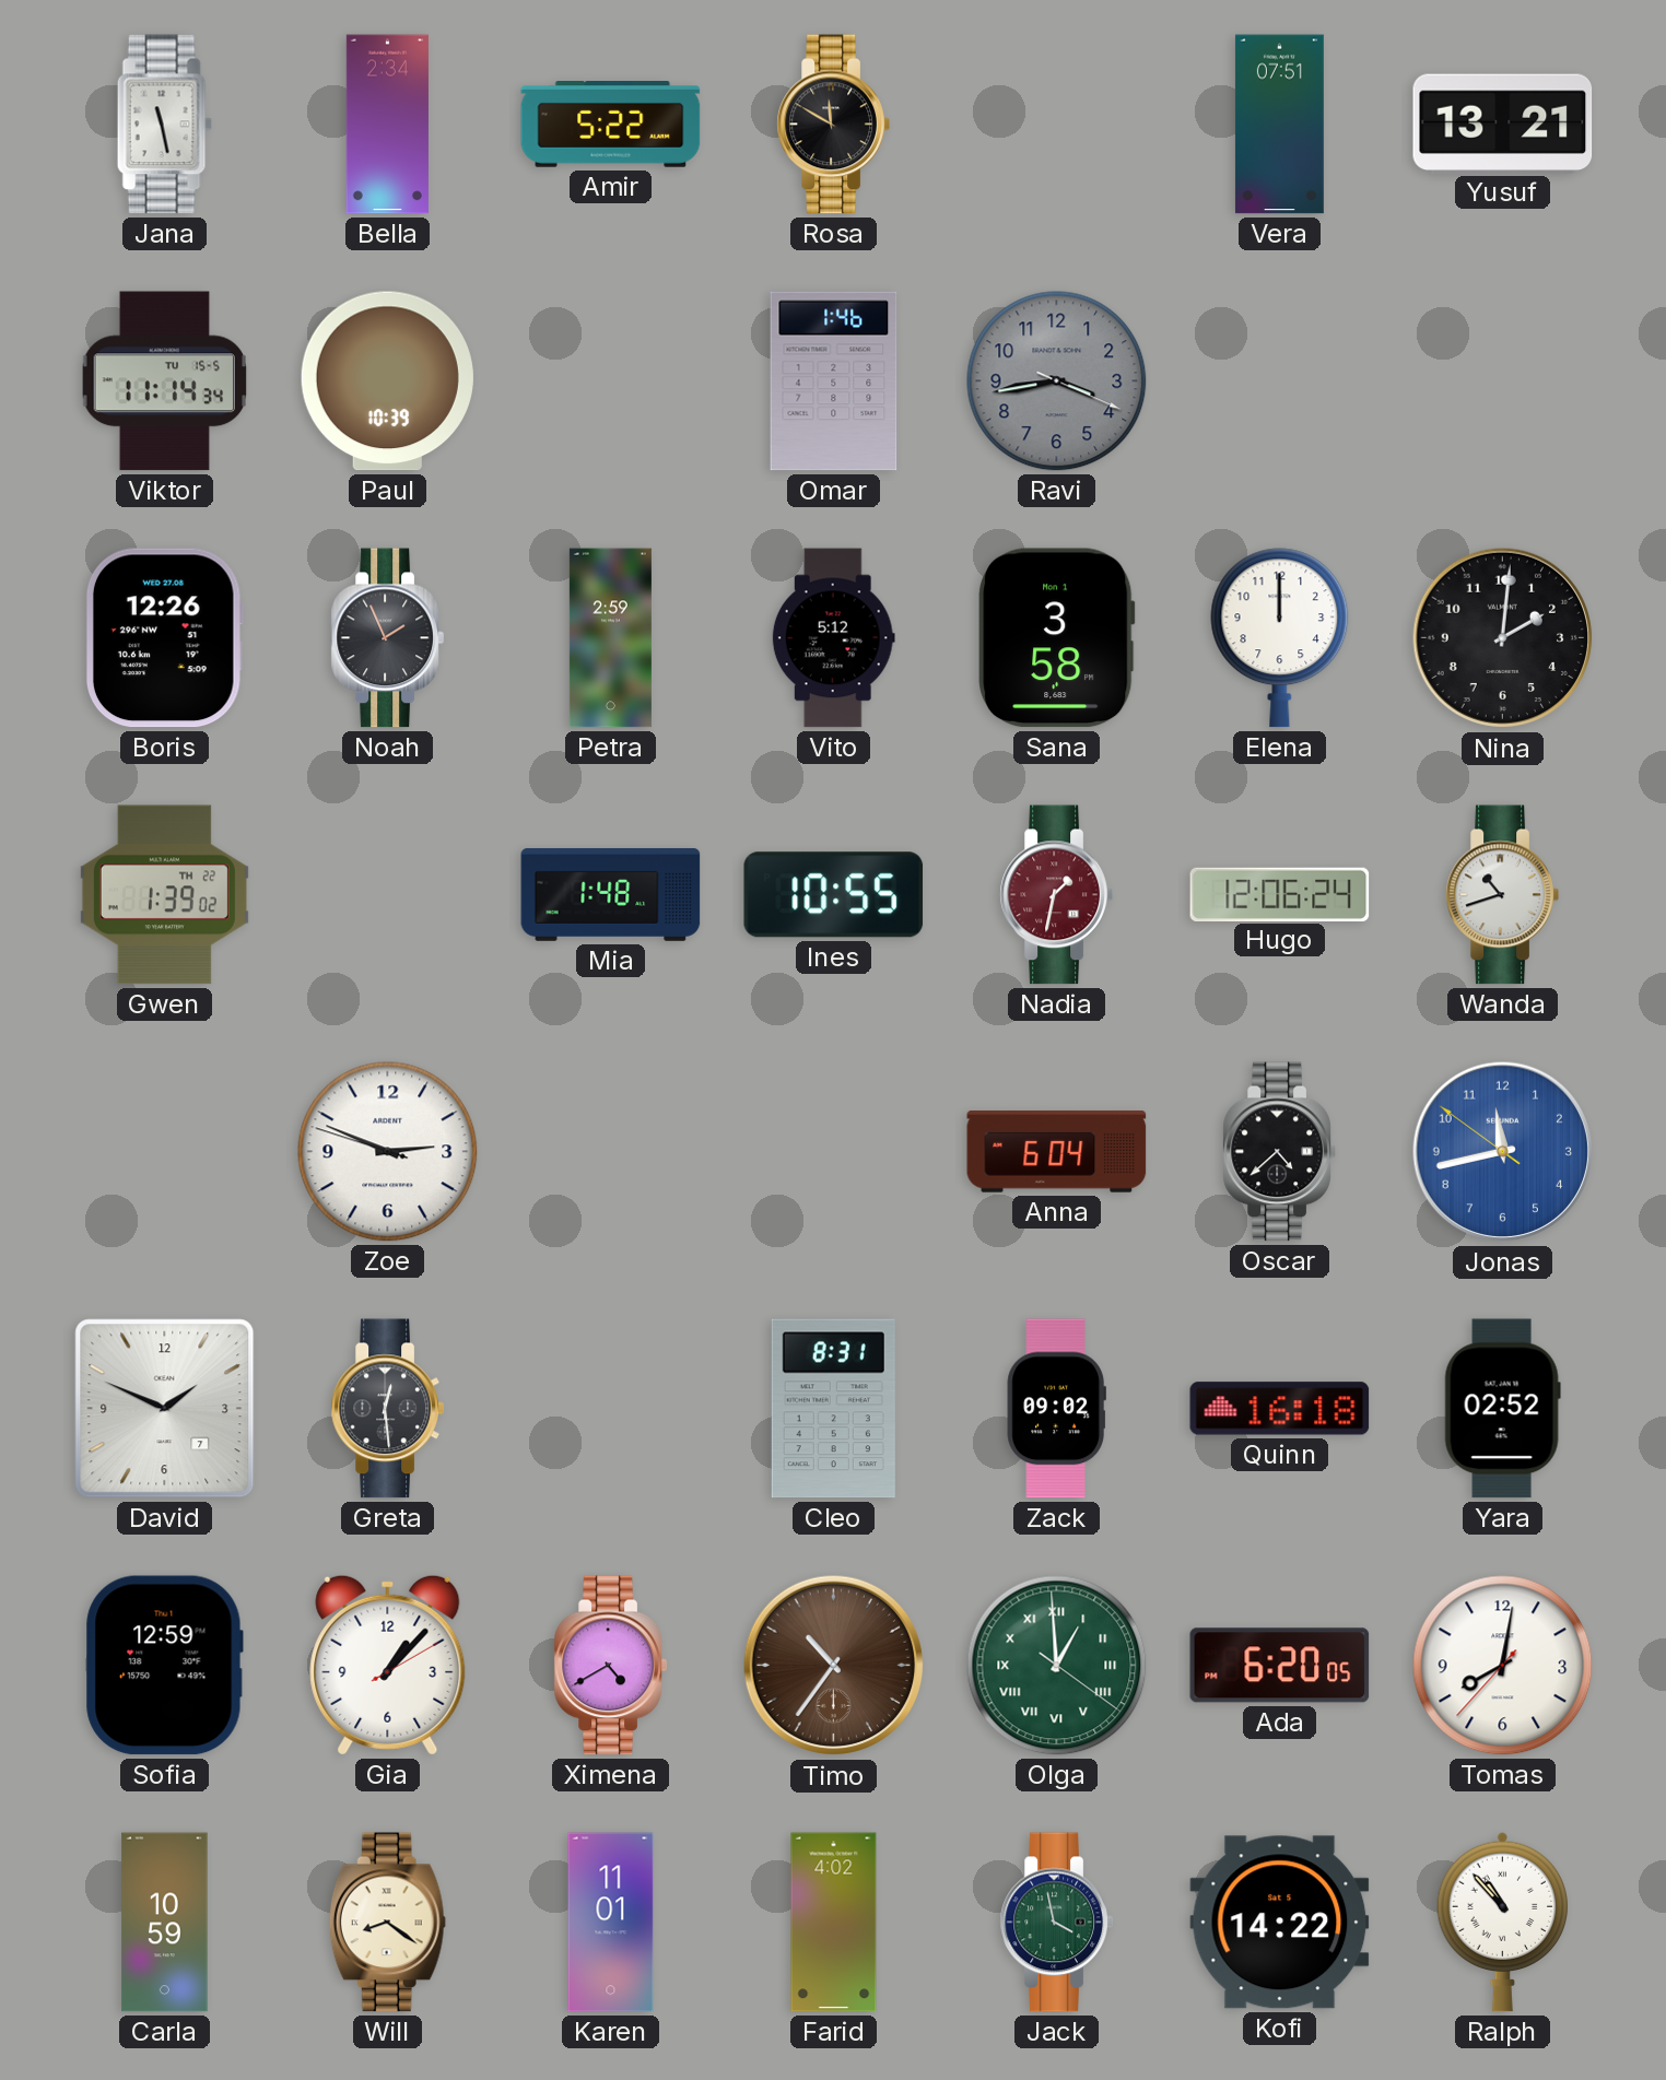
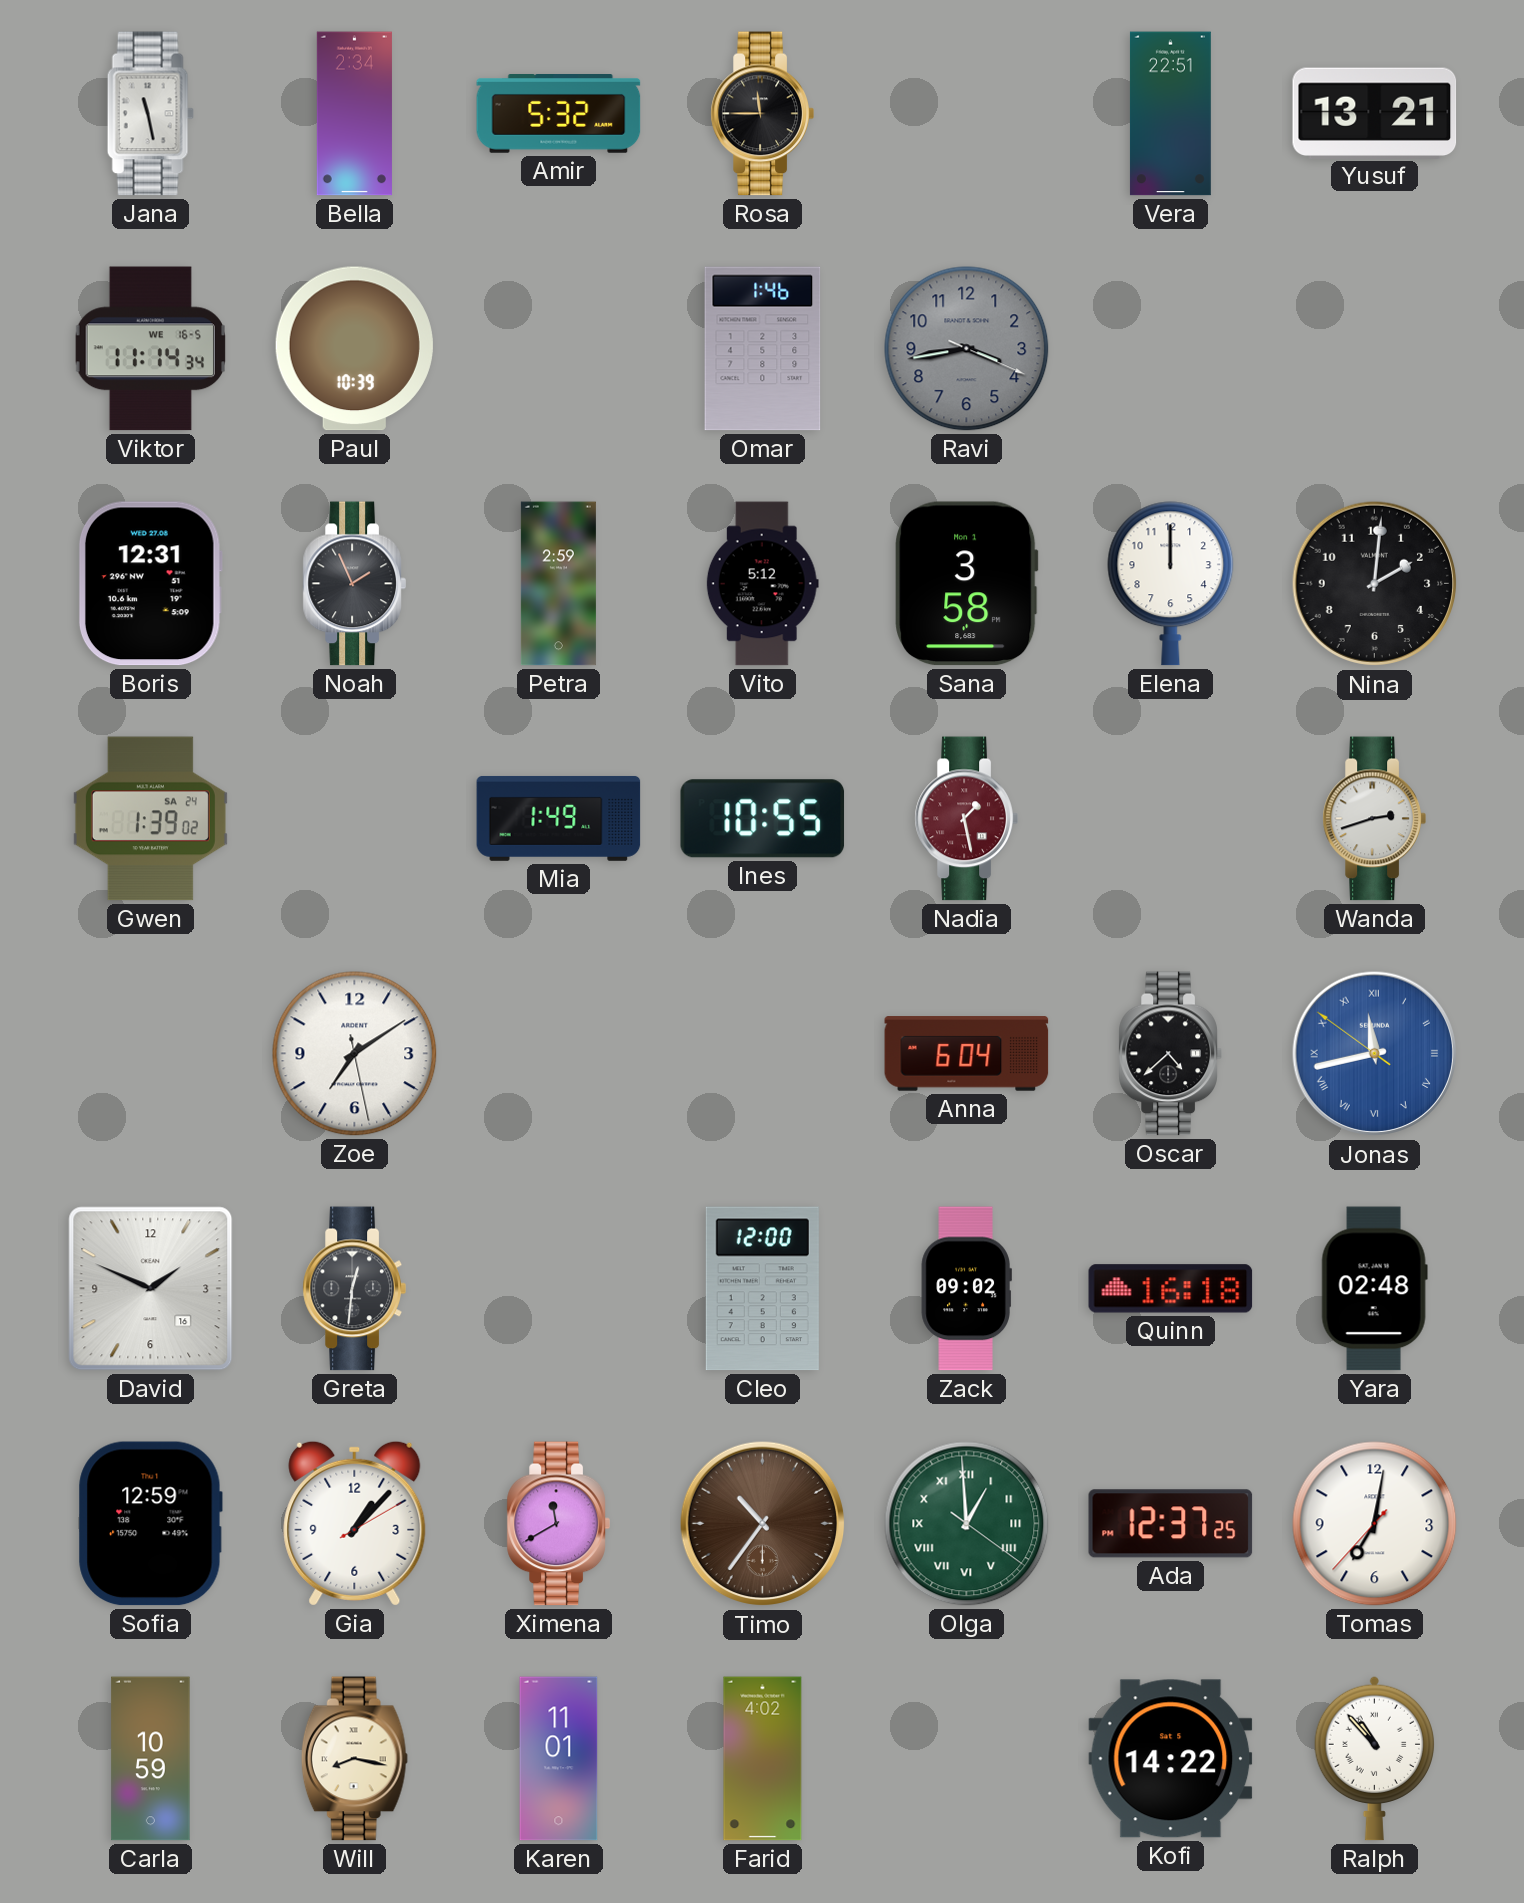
Amir: 5:22 -> 5:32 (559, 114)
Rosa: 11:50 -> 11:45 (762, 114)
Vera: 07:51 -> 22:51 (1170, 114)
Viktor date: TU 15-5 -> WE 16-5 (150, 349)
Boris: 12:26 -> 12:31 (150, 584)
Gwen date: TH 22 -> SA 24 (150, 819)
Mia: 1:48 -> 1:49 (559, 818)
Nadia: 1:32 -> 1:28 (966, 819)
Hugo: 12:06 -> none (1280, 894)
Wanda: 10:42 -> 2:42 (1374, 819)
Zoe: 2:48 -> 7:09 (355, 1054)
Jonas numerals: Arabic -> Roman (1375, 1054)
David date: 7 -> 16 (151, 1289)
Greta: 12:29 -> 12:31 (354, 1289)
Cleo: 8:31 -> 12:00 (762, 1289)
Yara: 02:52 -> 02:48 (1374, 1289)
Ximena: 4:40 -> 11:40 (558, 1524)
Ada: 6:20 -> 12:37 (1171, 1524)
Tomas: 8:01 -> 7:01 (1375, 1524)
Will: 8:21 -> 8:17 (354, 1759)
Jack: 3:58 -> none (1056, 1923)
